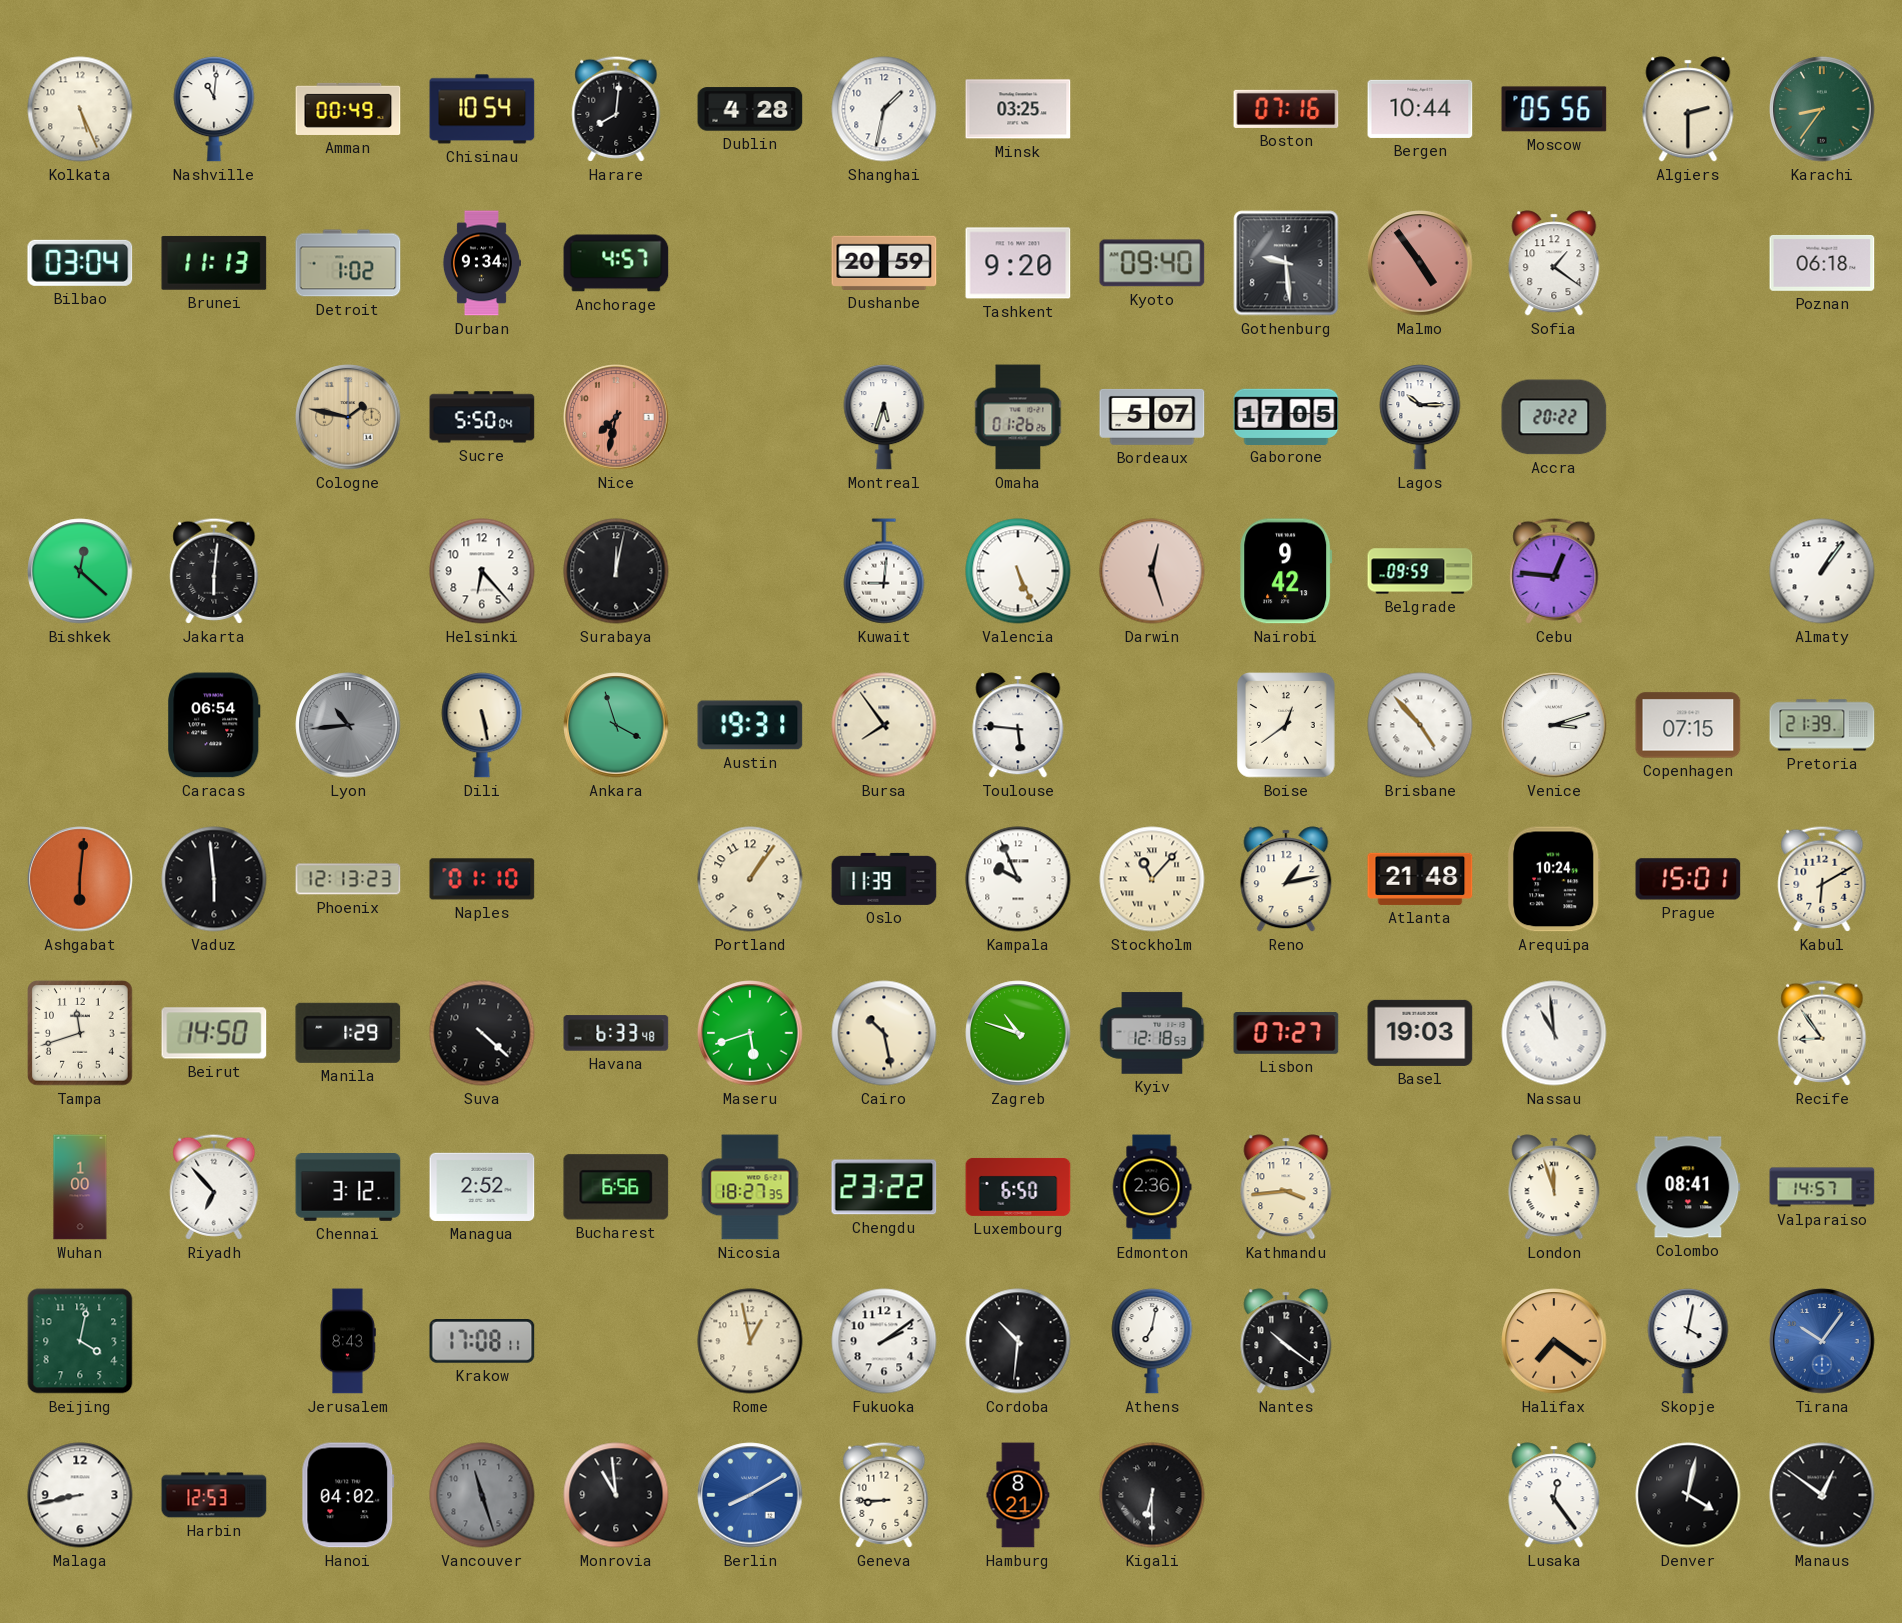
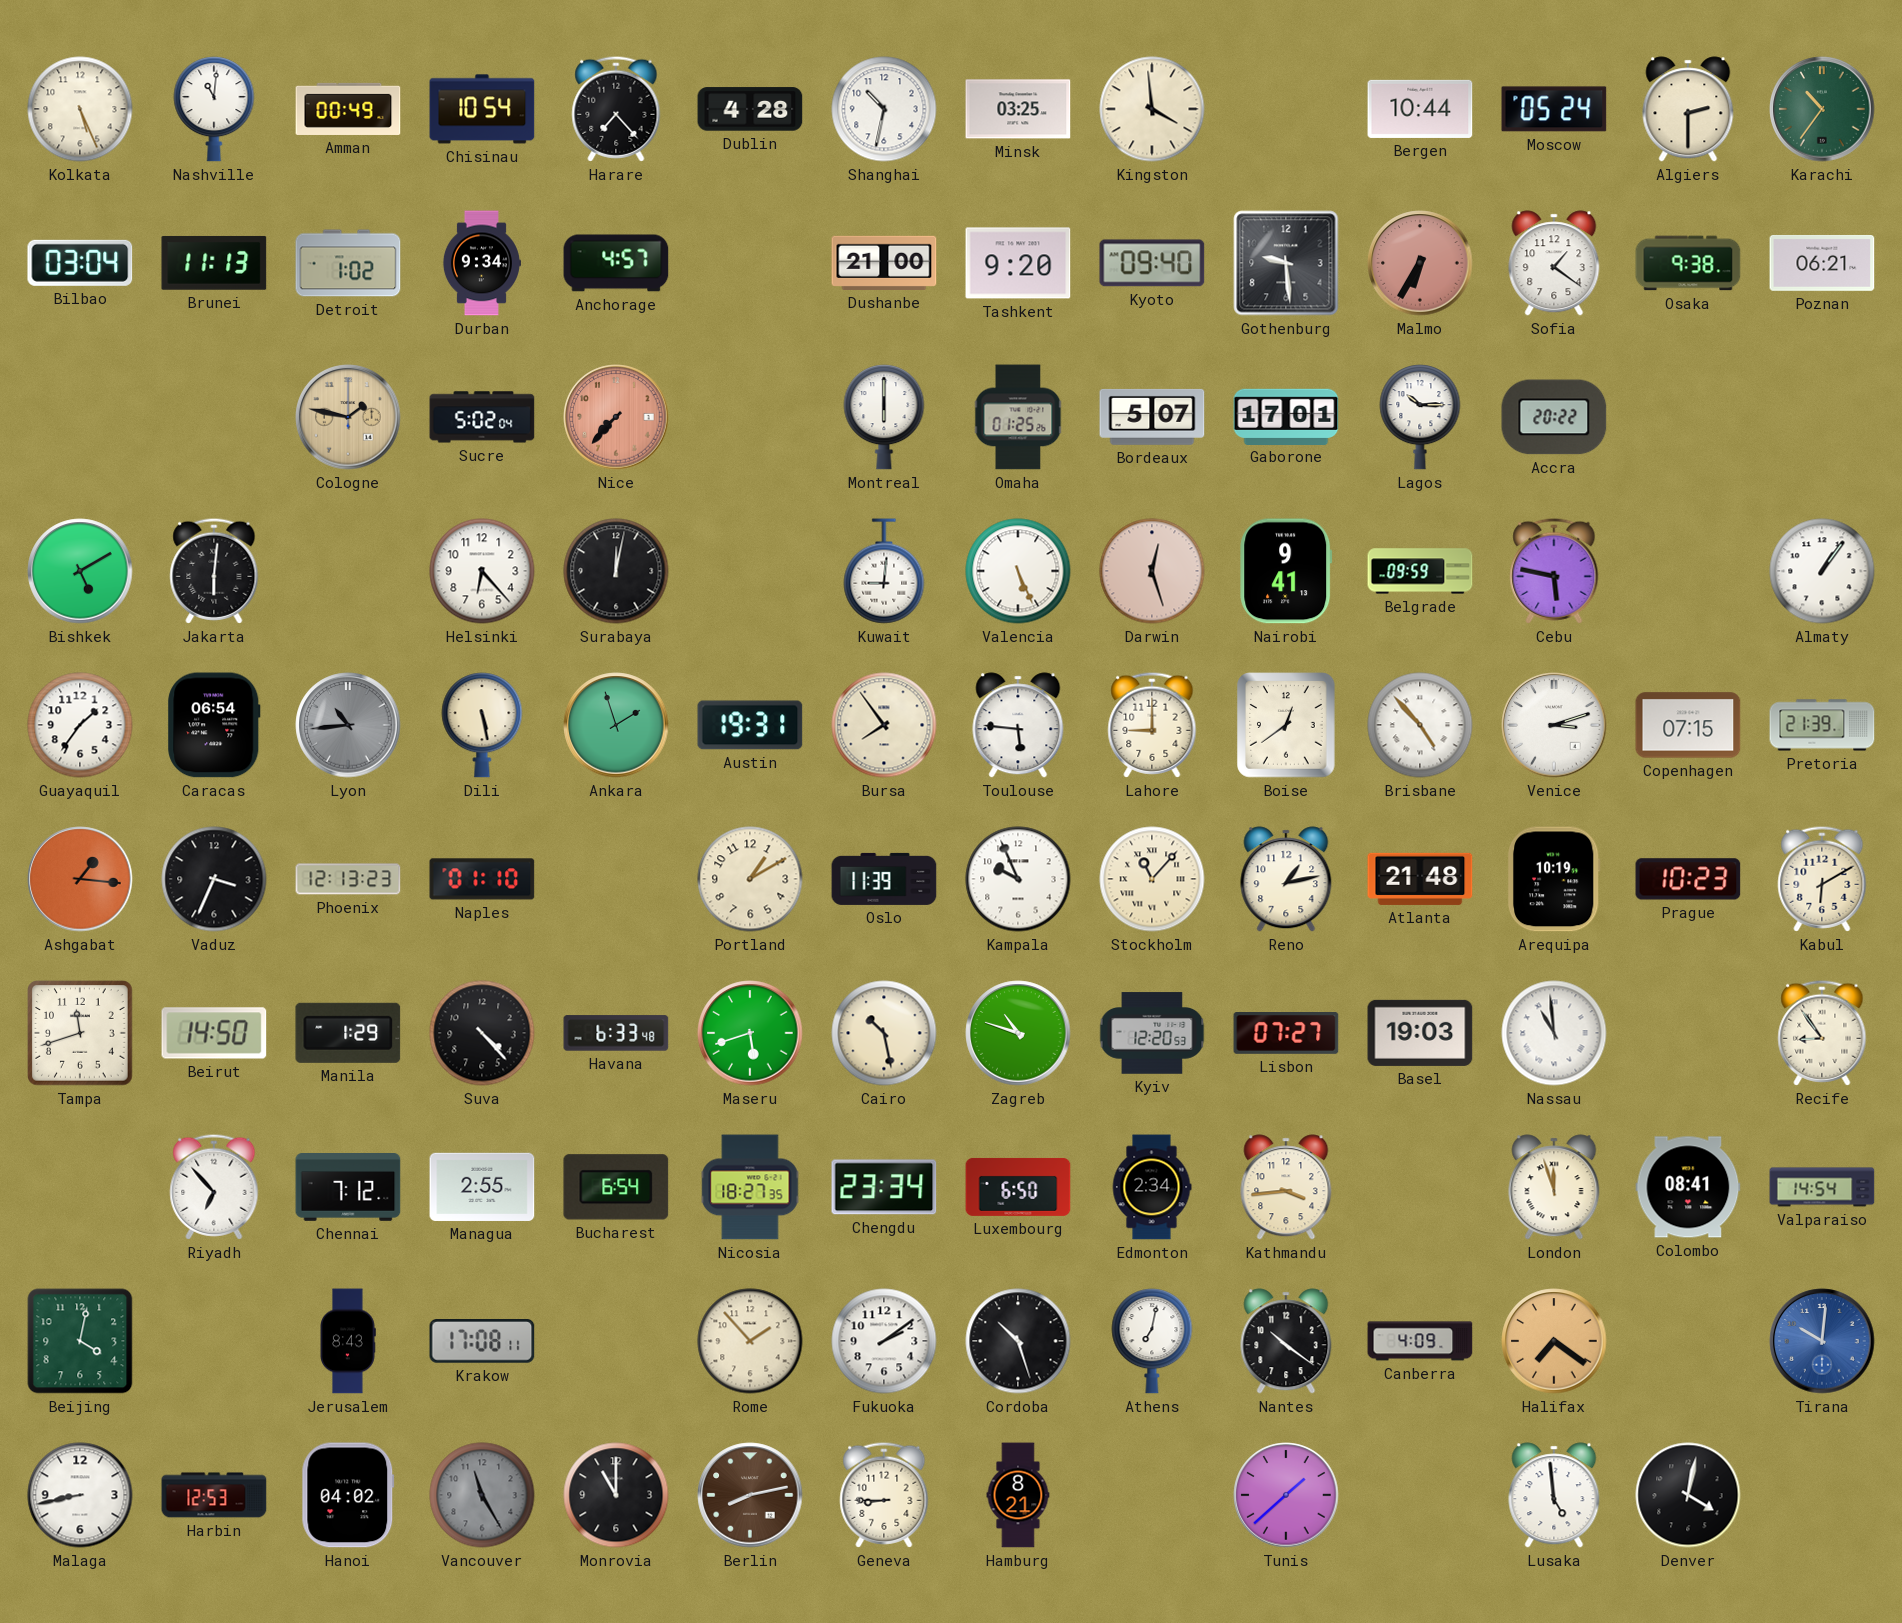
Harare: 8:01 -> 7:23 (616, 109)
Shanghai: 1:32 -> 10:32 (884, 109)
Kingston: none -> 3:59 (1152, 109)
Boston: 07:16 -> none (1286, 109)
Moscow: 05:56 -> 05:24 (1554, 109)
Karachi: 8:36 -> 10:36 (1822, 109)
Dushanbe: 20:59 -> 21:00 (884, 263)
Malmo: 4:54 -> 6:35 (1420, 263)
Osaka: none -> 9:38 (1688, 263)
Poznan: 06:18 -> 06:21 (1822, 263)
Sucre: 5:50 -> 5:02 (482, 417)
Nice: 7:32 -> 7:37 (616, 417)
Montreal: 5:33 -> 6:00 (884, 417)
Omaha: 01:26 -> 01:25 (1018, 417)
Gaborone: 17:05 -> 17:01 (1286, 416)
Bishkek: 12:22 -> 5:10 (80, 571)
Nairobi: 9:42 -> 9:41 (1286, 571)
Cebu: 12:46 -> 5:47 (1554, 571)
Guayaquil: none -> 1:36 (80, 725)
Ankara: 3:57 -> 1:57 (616, 725)
Lahore: none -> 9:00 (1152, 725)
Ashgabat: 6:01 -> 1:16 (80, 879)
Vaduz: 5:59 -> 3:34 (214, 879)
Portland: 1:06 -> 1:10 (750, 879)
Arequipa: 10:24 -> 10:19 (1554, 879)
Prague: 15:01 -> 10:23 (1688, 879)
Suva: 4:22 -> 4:23 (482, 1033)
Kyiv: 12:18 -> 12:20 (1152, 1033)
Wuhan: 1:00 -> none (80, 1187)
Chennai: 3:12 -> 7:12 (348, 1187)
Managua: 2:52 -> 2:55 (482, 1187)
Bucharest: 6:56 -> 6:54 (616, 1187)
Chengdu: 23:22 -> 23:34 (884, 1187)
Edmonton: 2:36 -> 2:34 (1152, 1187)
Valparaiso: 14:57 -> 14:54 (1822, 1187)
Rome: 12:58 -> 1:53 (750, 1341)
Cordoba: 10:31 -> 10:27 (1018, 1341)
Canberra: none -> 4:09 (1420, 1341)
Skopje: 4:02 -> none (1688, 1341)
Tirana: 10:06 -> 10:01 (1822, 1341)
Vancouver: 11:27 -> 11:25 (482, 1495)
Monrovia: 10:59 -> 11:00 (616, 1495)
Berlin: 8:10 -> 8:13 (750, 1495)
Berlin dial: blue -> brown (750, 1495)
Kigali: 6:30 -> none (1152, 1495)
Tunis: none -> 1:38 (1286, 1495)
Lusaka: 12:24 -> 4:59 (1554, 1495)
Manaus: 12:51 -> none (1822, 1495)
